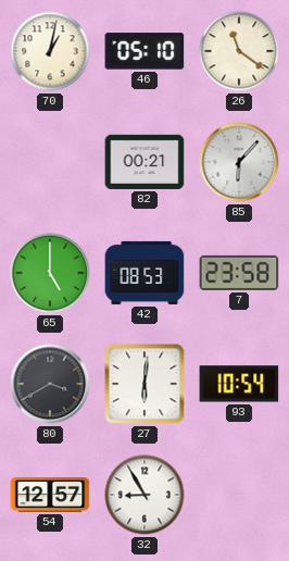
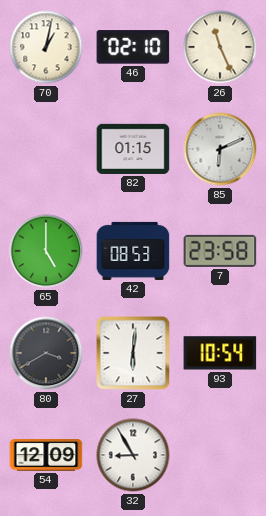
46: 05:10 -> 02:10 (133, 47)
26: 11:21 -> 11:26 (220, 47)
82: 00:21 -> 01:15 (133, 149)
85: 6:07 -> 6:11 (220, 149)
54: 12:57 -> 12:09 (46, 456)
